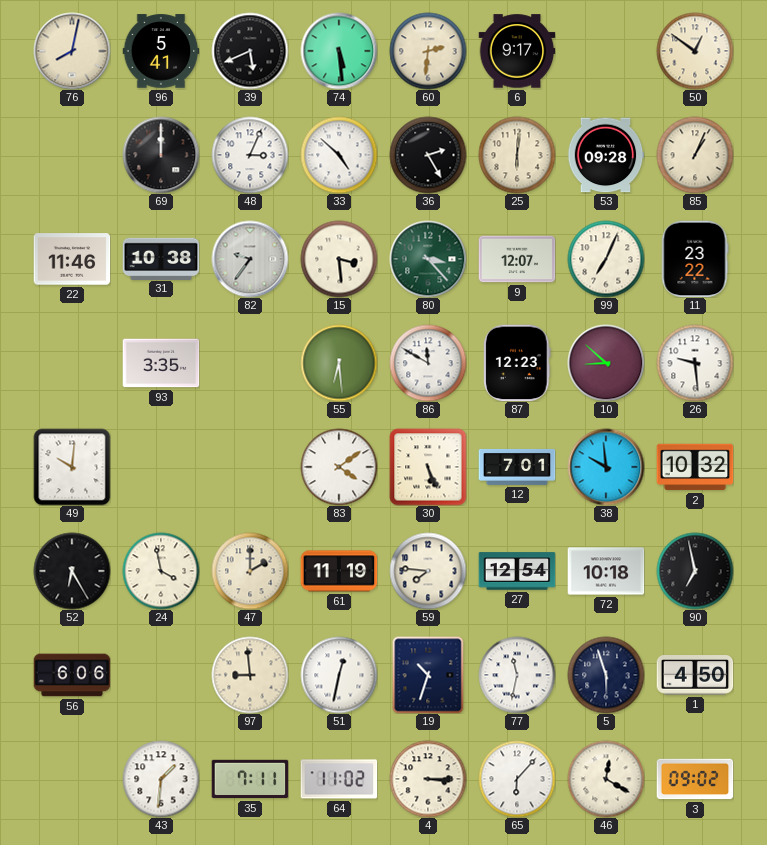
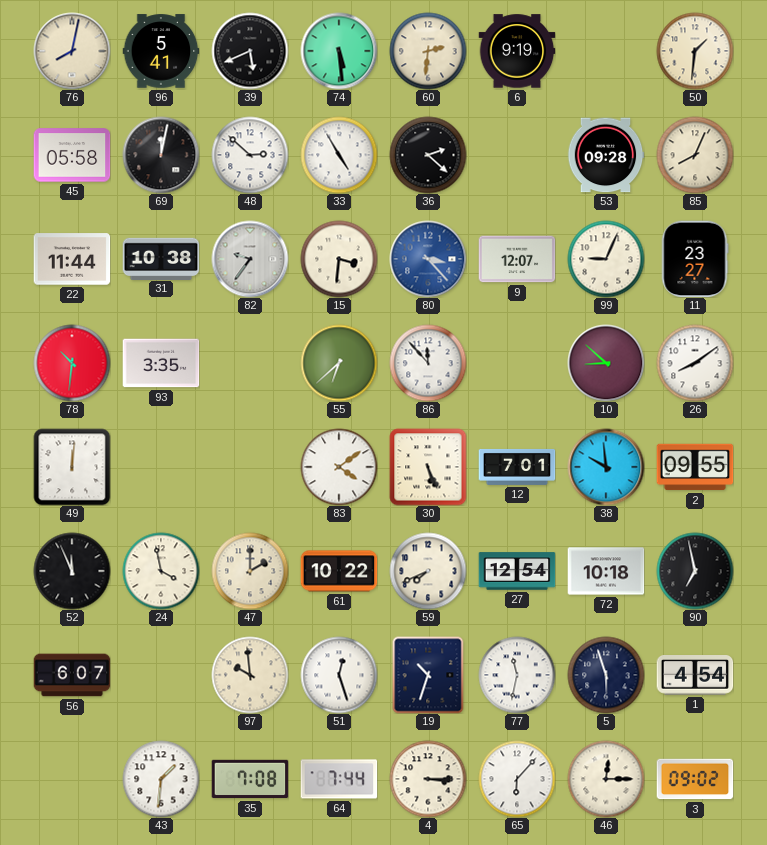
6: 9:17 -> 9:19 (517, 51)
50: 12:51 -> 1:31 (695, 51)
45: none -> 05:58 (72, 155)
69: 12:00 -> 12:02 (161, 155)
48: 3:04 -> 2:52 (250, 155)
33: 4:52 -> 4:55 (339, 155)
36: 2:25 -> 2:22 (428, 155)
25: 6:01 -> none (517, 155)
85: 1:04 -> 8:04 (695, 155)
22: 11:46 -> 11:44 (72, 259)
15: 3:29 -> 3:31 (339, 259)
80 dial: green -> blue (428, 259)
99: 7:04 -> 9:04 (606, 259)
11: 23:22 -> 23:27 (695, 259)
78: none -> 10:31 (72, 363)
55: 6:29 -> 6:38 (339, 363)
86: 11:50 -> 11:53 (428, 363)
87: 12:23 -> none (517, 363)
26: 9:29 -> 8:09 (695, 363)
49: 10:01 -> 12:01 (72, 467)
2: 10:32 -> 09:55 (695, 467)
52: 6:25 -> 11:56 (72, 571)
61: 11:19 -> 10:22 (339, 571)
59: 7:46 -> 7:41 (428, 571)
56: 6:06 -> 6:07 (72, 675)
97: 8:59 -> 9:59 (250, 675)
51: 12:32 -> 12:27 (339, 675)
1: 4:50 -> 4:54 (695, 676)
35: 7:11 -> 7:08 (250, 779)
64: 11:02 -> 7:44 (339, 779)
46: 12:20 -> 12:15 (606, 779)
